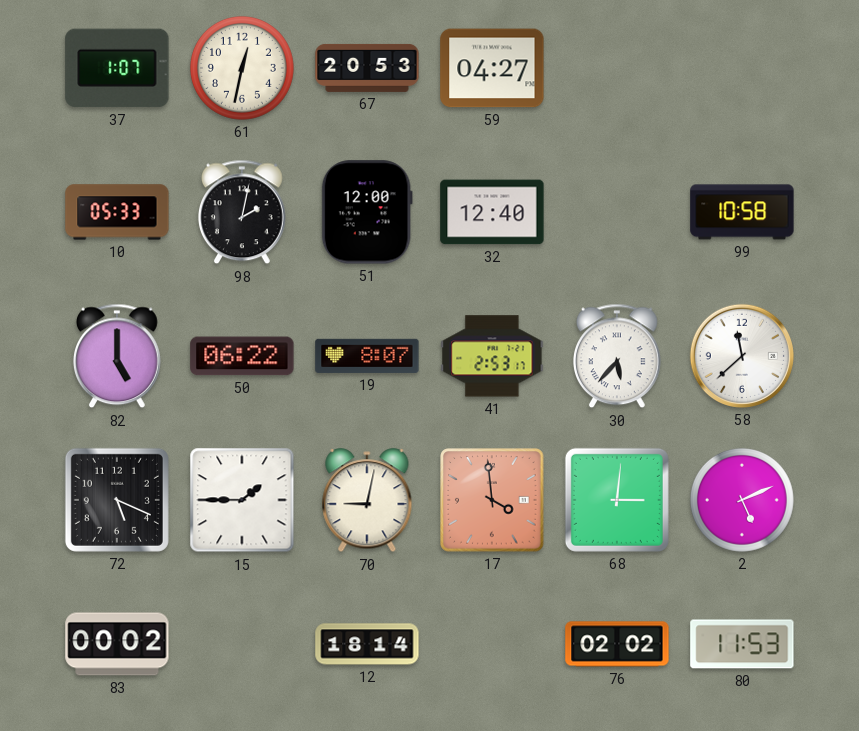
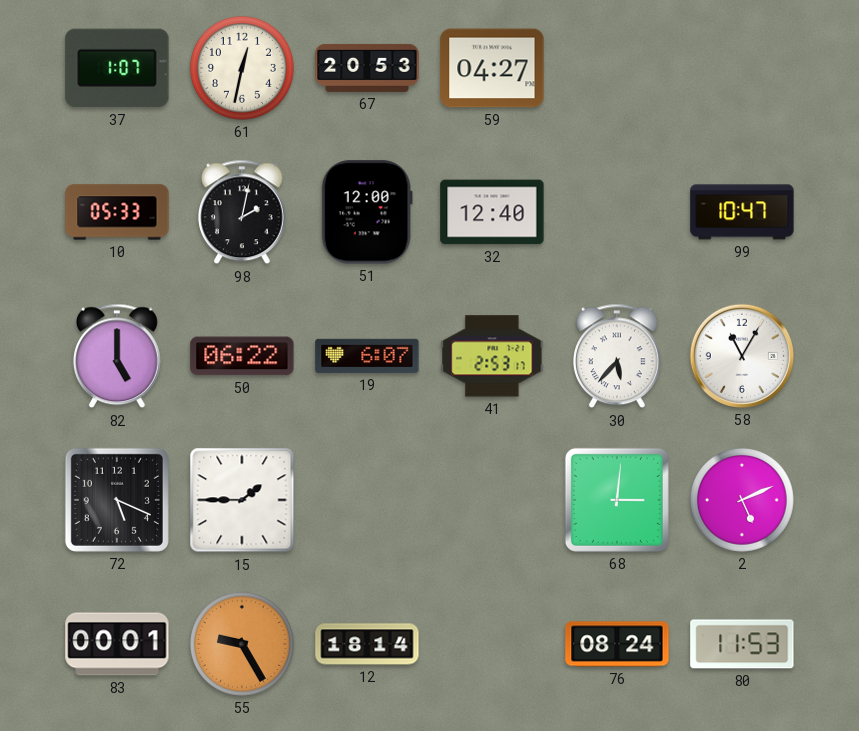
99: 10:58 -> 10:47 (742, 212)
19: 8:07 -> 6:07 (367, 356)
58: 11:38 -> 11:05 (742, 356)
70: 9:02 -> none (367, 501)
17: 3:59 -> none (492, 500)
83: 00:02 -> 00:01 (117, 644)
55: none -> 9:25 (242, 644)
76: 02:02 -> 08:24 (617, 644)
